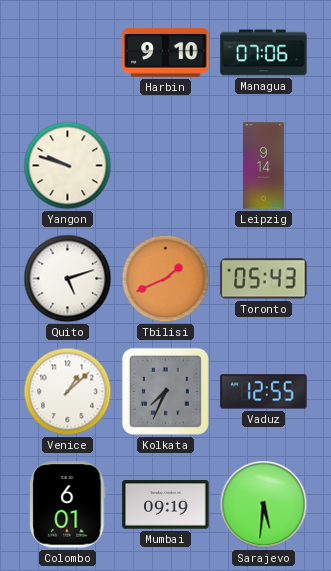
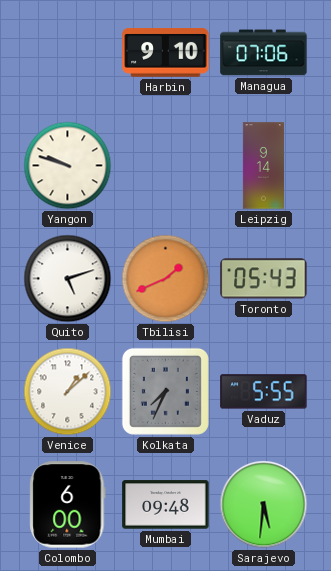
Vaduz: 12:55 -> 5:55 (264, 392)
Colombo: 6:01 -> 6:00 (68, 505)
Mumbai: 09:19 -> 09:48 (166, 505)
